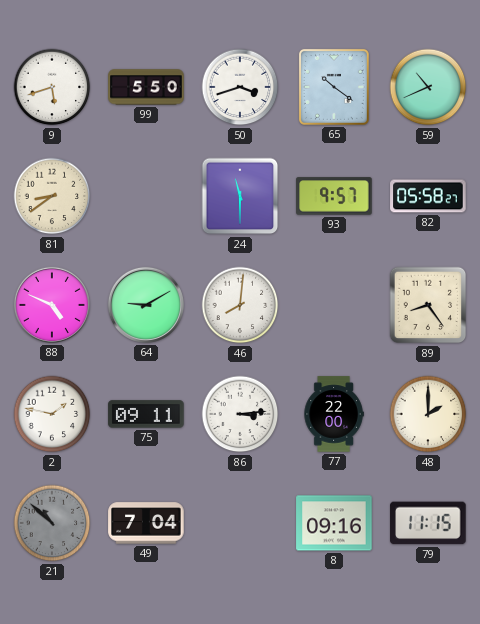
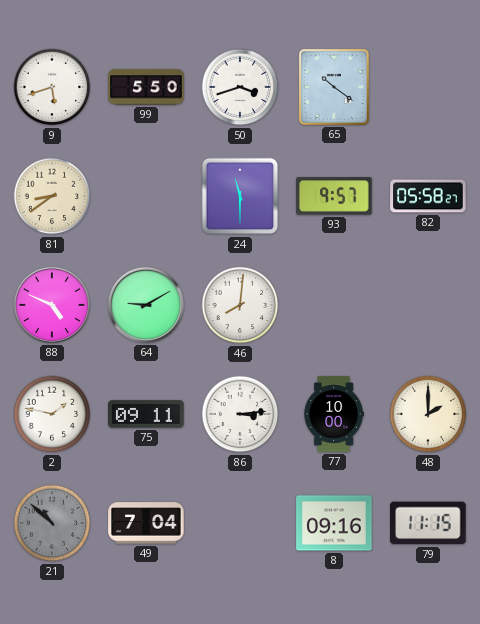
59: 10:41 -> none (428, 87)
89: 8:24 -> none (428, 305)
77: 22:00 -> 10:00 (334, 414)
